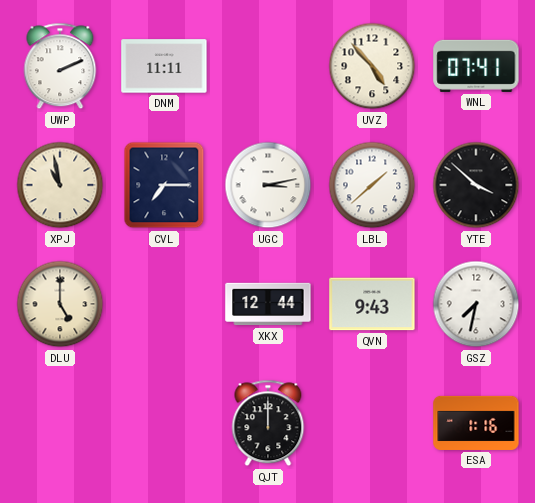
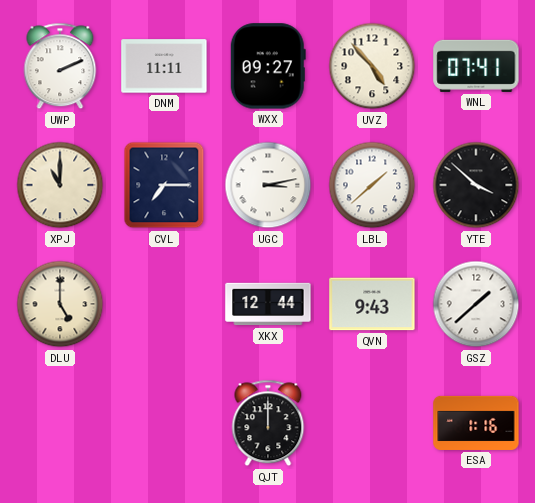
WXX: none -> 09:27 (268, 66)
XPJ: 10:58 -> 11:00 (60, 185)
GSZ: 7:32 -> 1:38 (476, 304)
